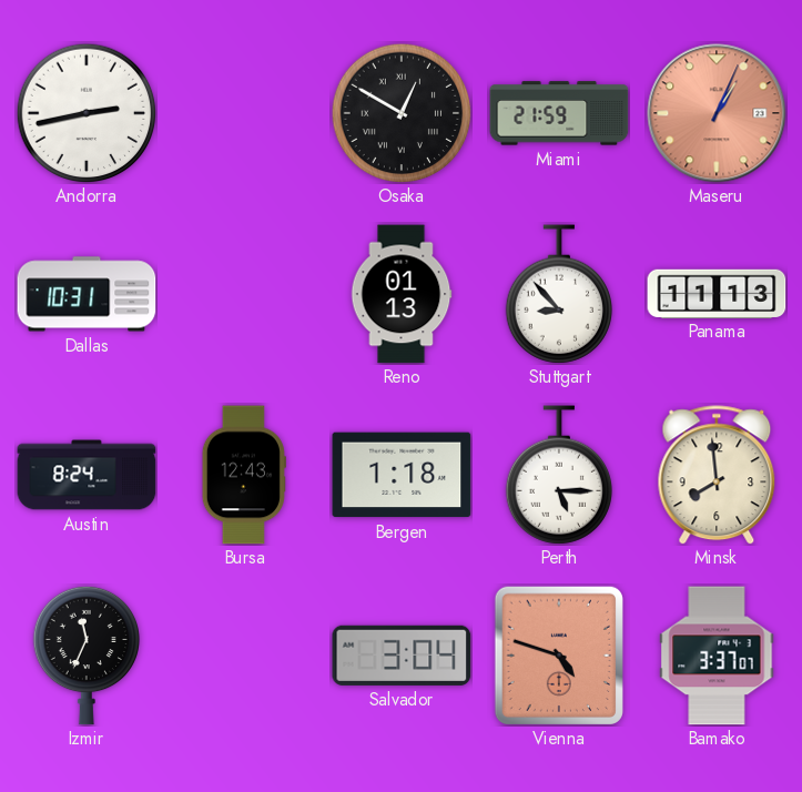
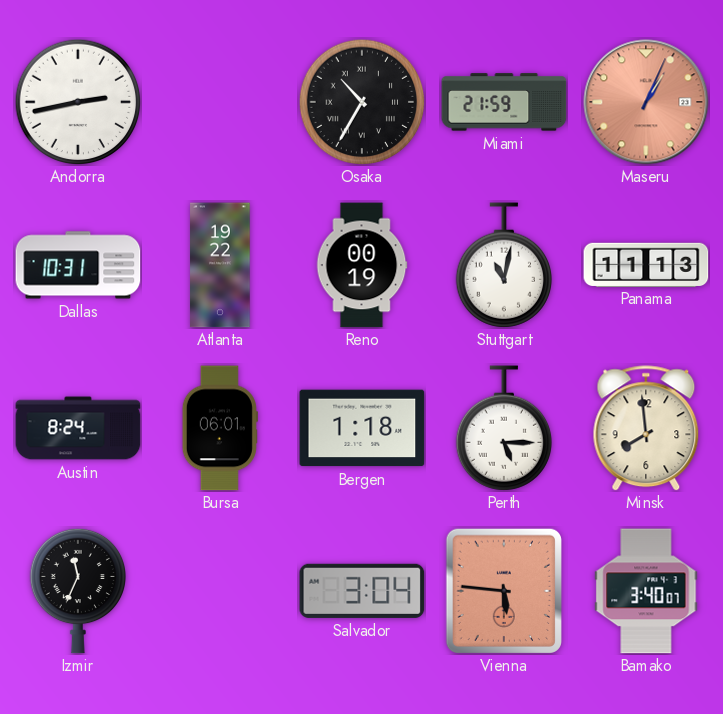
Osaka: 12:50 -> 10:35 (362, 102)
Atlanta: none -> 19:22 (220, 265)
Reno: 01:13 -> 00:19 (362, 265)
Stuttgart: 8:53 -> 11:02 (503, 265)
Bursa: 12:43 -> 06:01 (220, 428)
Vienna: 4:48 -> 5:46 (504, 590)
Bamako: 3:37 -> 3:40 (646, 591)
